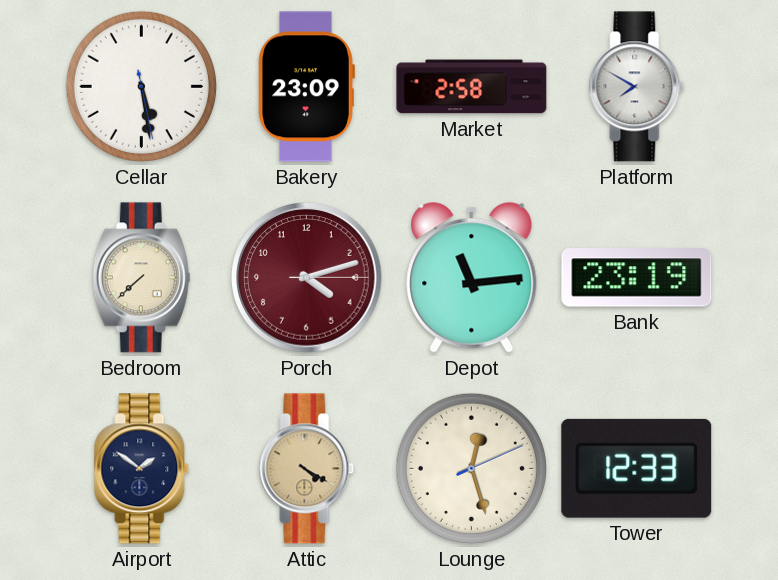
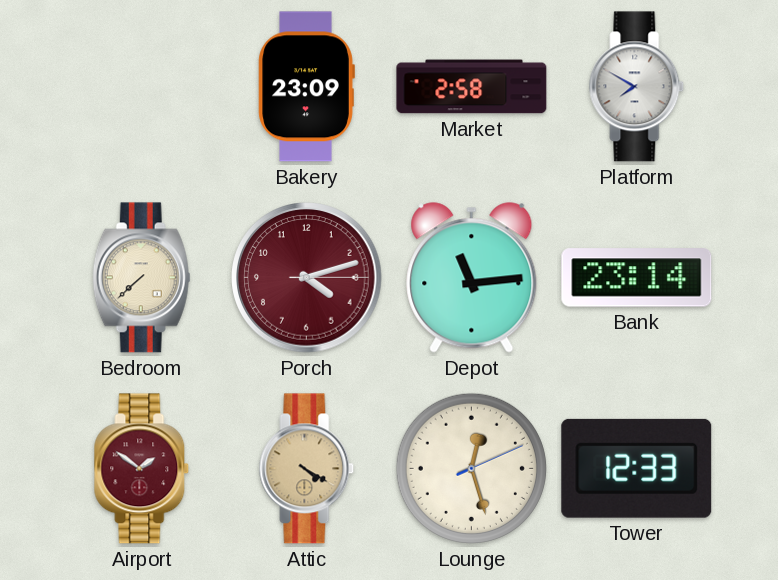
Cellar: 5:28 -> none (141, 86)
Bank: 23:19 -> 23:14 (637, 278)
Airport dial: navy -> burgundy (142, 469)
